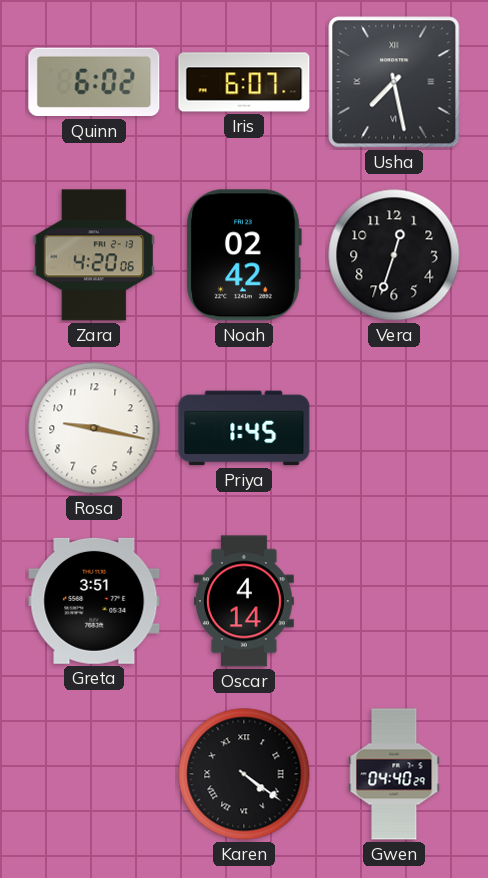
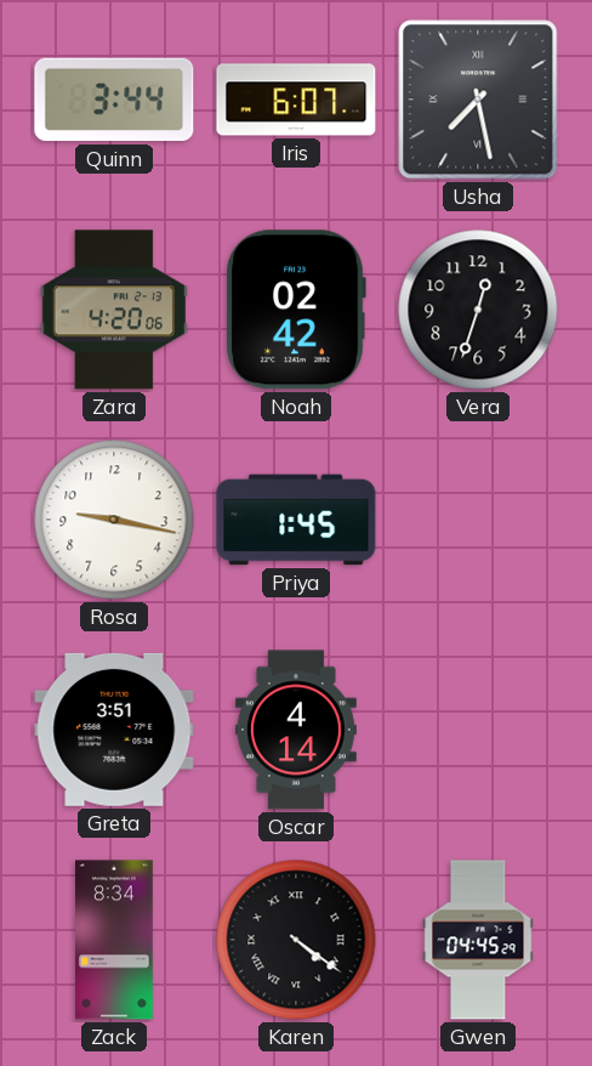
Quinn: 6:02 -> 3:44 (114, 100)
Zack: none -> 8:34 (115, 940)
Gwen: 04:40 -> 04:45 (478, 940)
